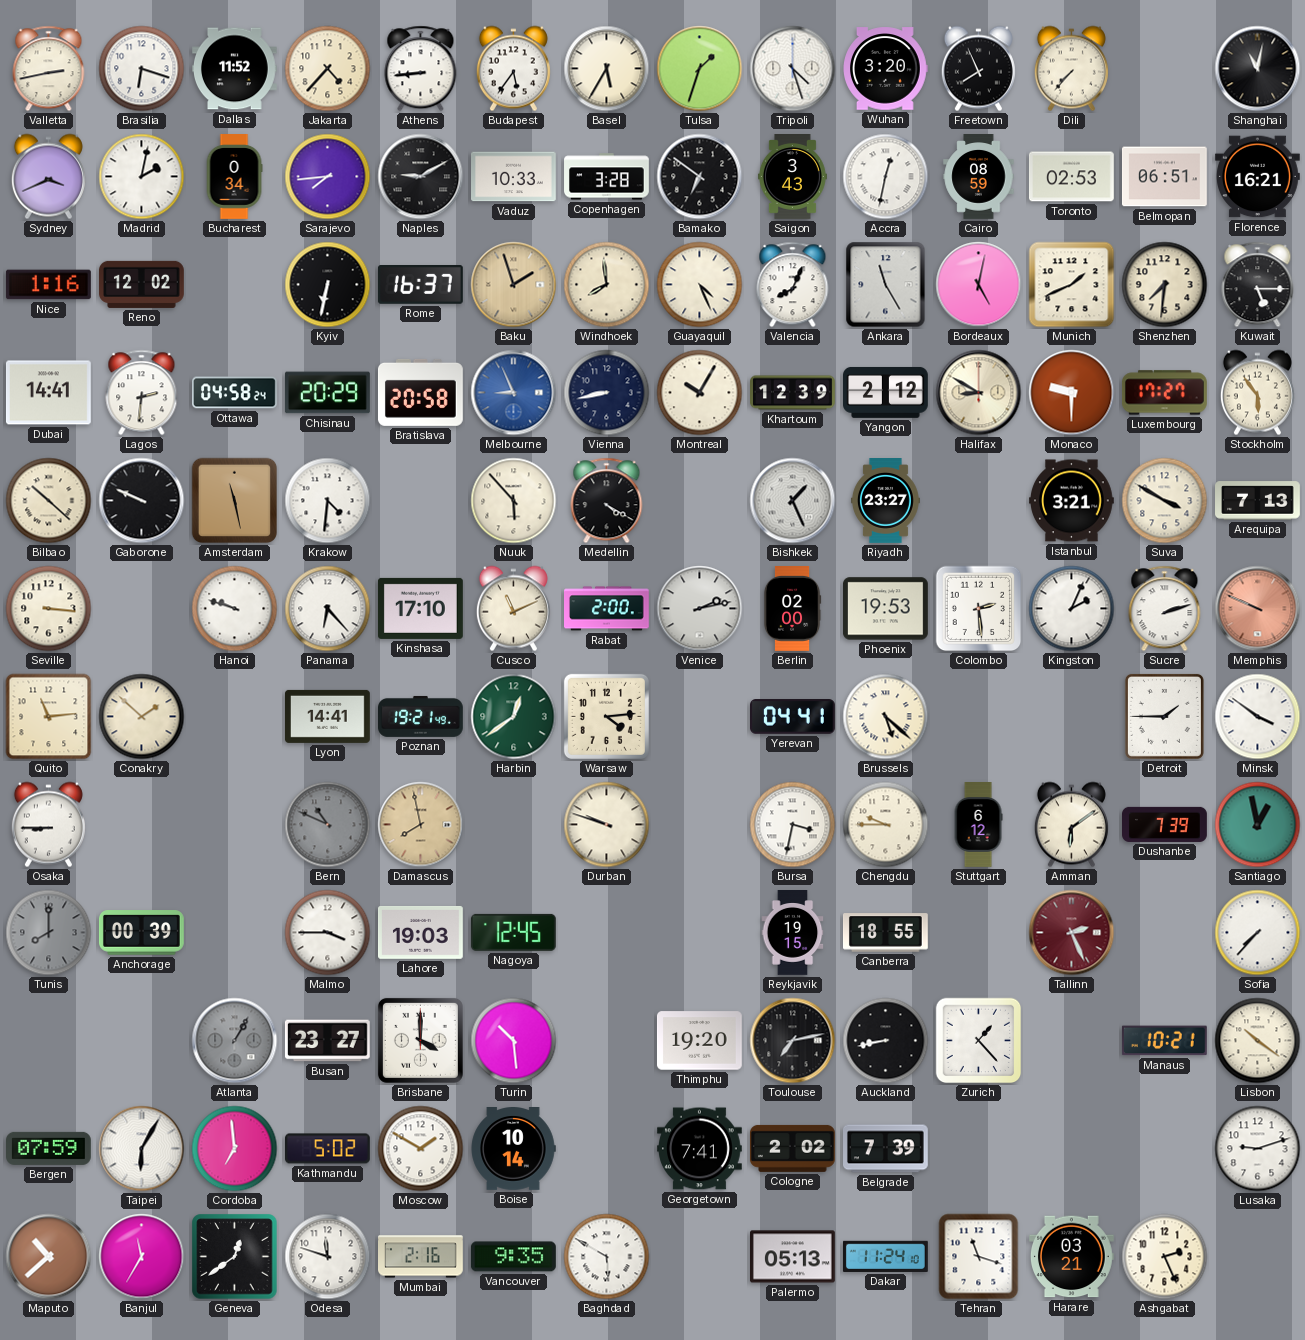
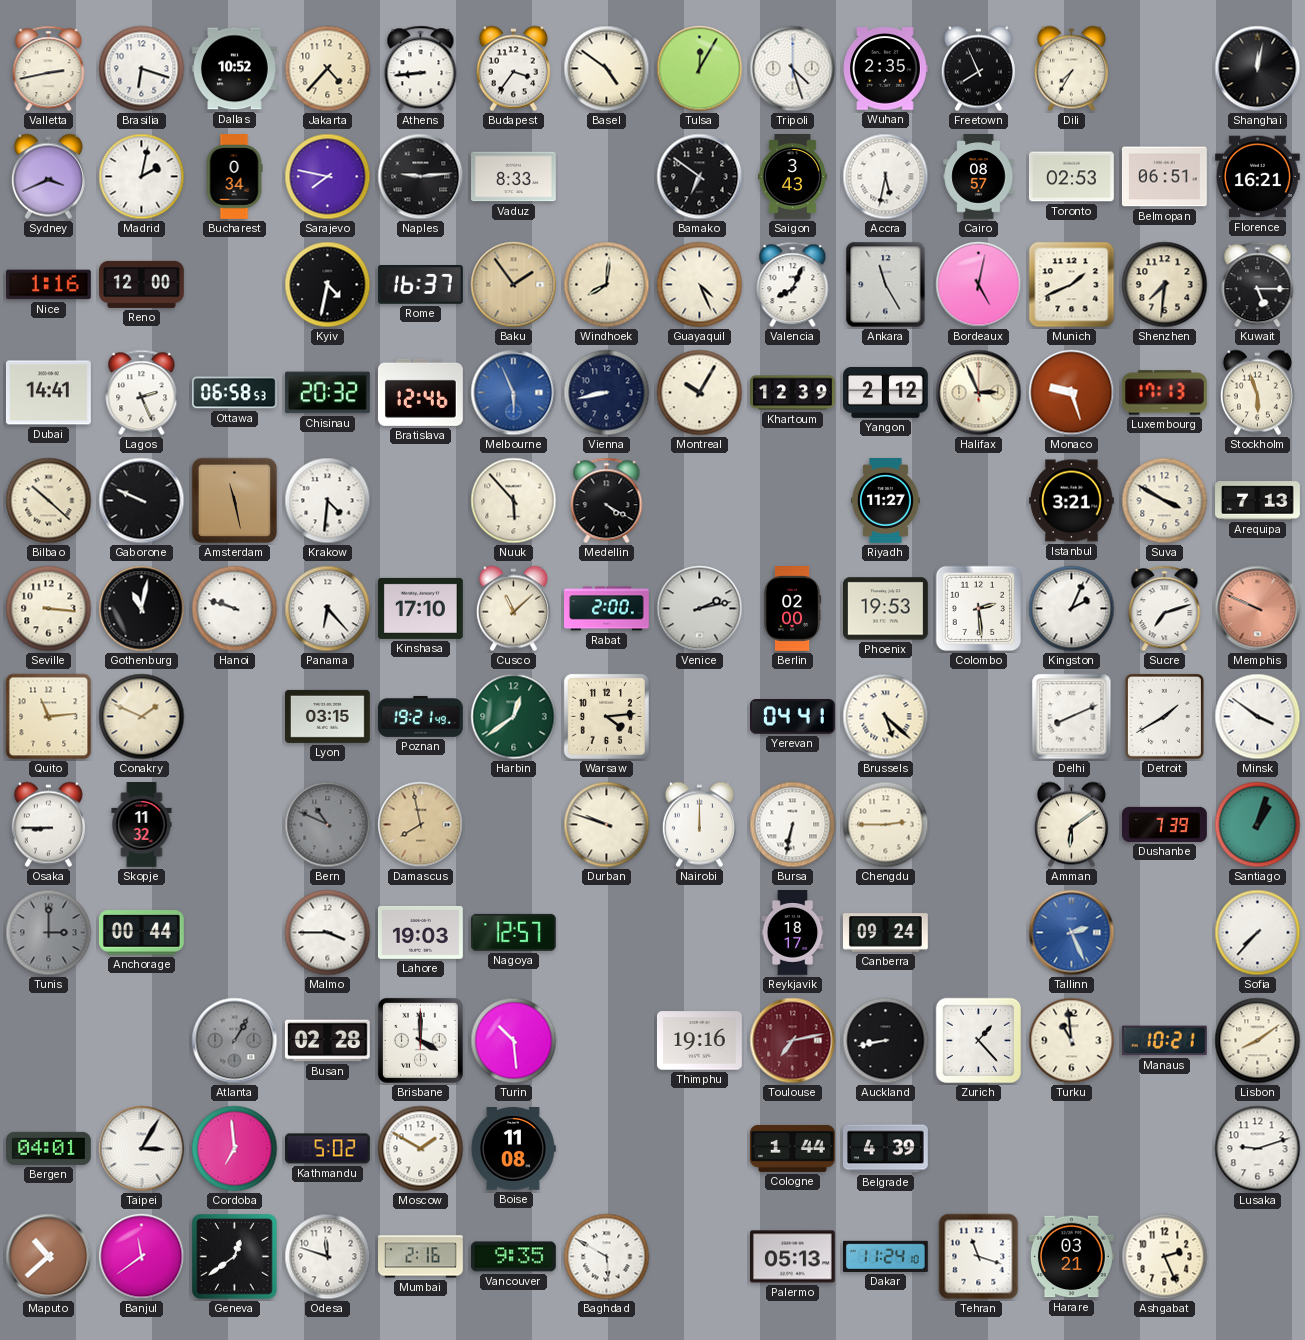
Dallas: 11:52 -> 10:52 (235, 69)
Budapest: 5:36 -> 3:36 (513, 69)
Basel: 5:35 -> 4:51 (607, 69)
Tulsa: 1:33 -> 12:05 (700, 69)
Wuhan: 3:20 -> 2:35 (886, 69)
Dili: 7:37 -> 7:35 (1071, 69)
Shanghai: 11:02 -> 12:02 (1258, 69)
Sarajevo: 7:44 -> 7:47 (328, 177)
Naples: 9:10 -> 9:14 (421, 177)
Vaduz: 10:33 -> 8:33 (514, 177)
Copenhagen: 3:28 -> none (607, 177)
Accra: 12:32 -> 5:32 (886, 177)
Cairo: 08:59 -> 08:57 (979, 177)
Reno: 12:02 -> 12:00 (142, 284)
Kyiv: 6:32 -> 4:32 (328, 285)
Baku: 1:57 -> 1:54 (514, 285)
Windhoek: 7:59 -> 8:01 (607, 285)
Lagos: 2:31 -> 2:26 (142, 393)
Ottawa: 04:58 -> 06:58 (235, 393)
Chisinau: 20:29 -> 20:32 (327, 393)
Bratislava: 20:58 -> 12:46 (420, 392)
Melbourne: 8:56 -> 5:56 (514, 393)
Halifax: 8:50 -> 2:56 (979, 393)
Monaco: 9:30 -> 9:27 (1072, 393)
Luxembourg: 17:27 -> 17:13 (1164, 393)
Stockholm: 5:54 -> 5:57 (1257, 393)
Bishkek: 1:26 -> none (793, 501)
Riyadh: 23:27 -> 11:27 (885, 501)
Gothenburg: none -> 11:02 (142, 609)
Cusco: 11:11 -> 11:08 (513, 609)
Sucre: 2:12 -> 7:12 (1165, 609)
Conakry: 1:52 -> 1:49 (142, 717)
Lyon: 14:41 -> 03:15 (328, 716)
Delhi: none -> 8:11 (1072, 717)
Detroit: 1:45 -> 1:40 (1164, 716)
Skopje: none -> 11:32 (142, 825)
Nairobi: none -> 12:00 (699, 825)
Bursa: 3:32 -> 6:32 (793, 825)
Chengdu: 9:45 -> 2:45 (886, 825)
Stuttgart: 6:12 -> none (978, 825)
Santiago: 12:58 -> 1:03 (1258, 825)
Tunis: 8:00 -> 3:00 (49, 933)
Anchorage: 00:39 -> 00:44 (141, 933)
Nagoya: 12:45 -> 12:57 (513, 932)
Reykjavik: 19:15 -> 18:17 (793, 933)
Canberra: 18:55 -> 09:24 (886, 933)
Tallinn dial: burgundy -> blue (1072, 933)
Busan: 23:27 -> 02:28 (327, 1041)
Thimphu: 19:20 -> 19:16 (700, 1041)
Toulouse dial: black -> burgundy (793, 1041)
Turku: none -> 10:59 (1072, 1041)
Lisbon: 10:21 -> 8:09 (1258, 1041)
Bergen: 07:59 -> 04:01 (49, 1148)
Taipei: 6:05 -> 3:05 (142, 1149)
Boise: 10:14 -> 11:08 (513, 1149)
Georgetown: 7:41 -> none (700, 1149)
Cologne: 2:02 -> 1:44 (792, 1148)
Belgrade: 7:39 -> 4:39 (886, 1149)
Banjul: 11:35 -> 11:39 (142, 1257)
